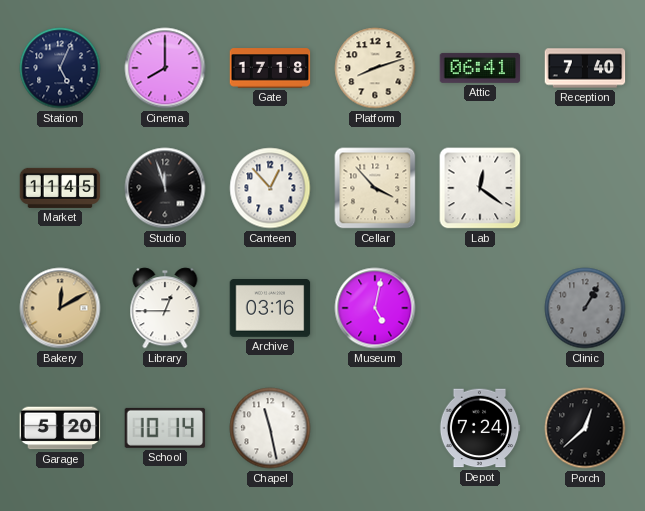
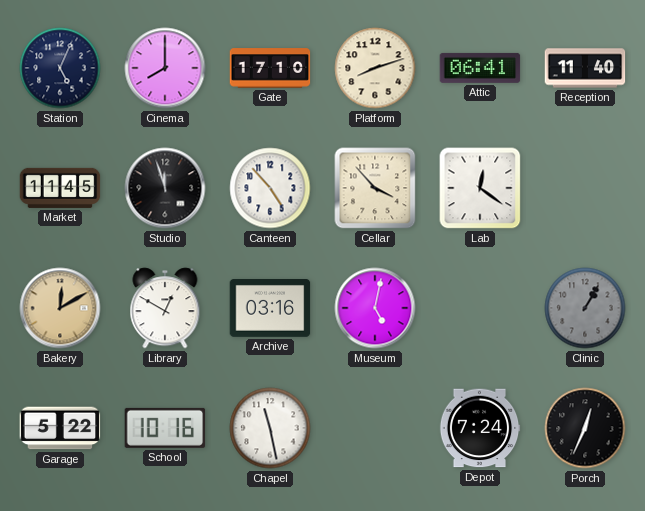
Gate: 17:18 -> 17:10 (270, 68)
Reception: 7:40 -> 11:40 (585, 68)
Canteen: 12:53 -> 4:53 (270, 188)
Library: 12:45 -> 12:50 (165, 308)
Garage: 5:20 -> 5:22 (60, 428)
School: 10:14 -> 10:16 (165, 428)
Porch: 12:38 -> 12:34 (585, 428)
